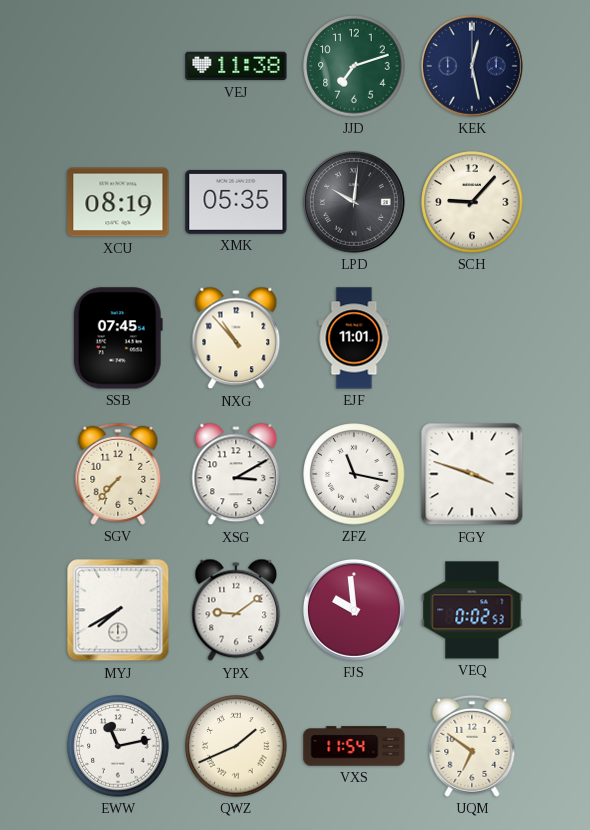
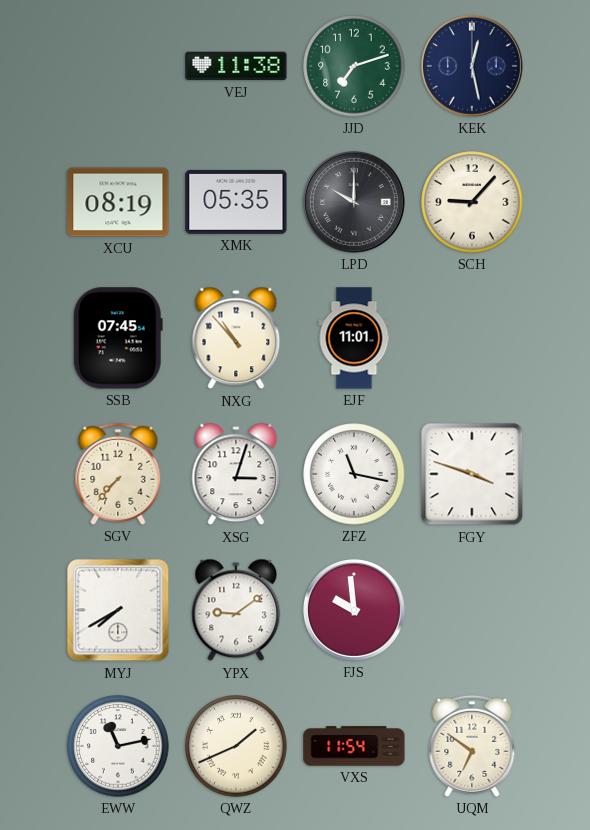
LPD: 10:01 -> 10:00 (354, 202)
XSG: 3:10 -> 3:03 (236, 474)
VEQ: 0:02 -> none (472, 610)
